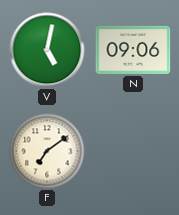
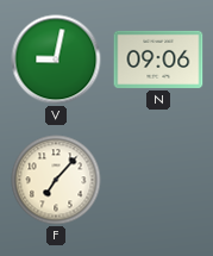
V: 5:02 -> 9:02 (56, 60)
F: 7:09 -> 7:07 (56, 180)
